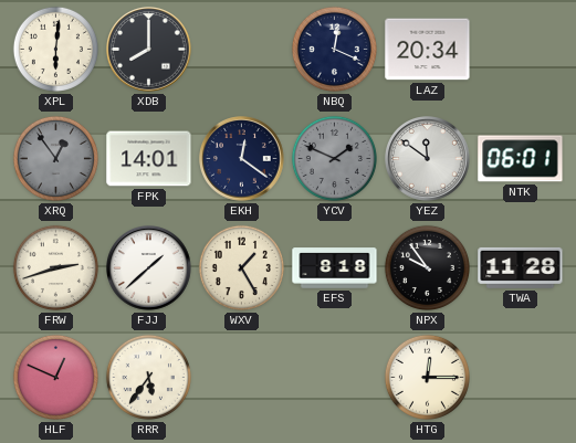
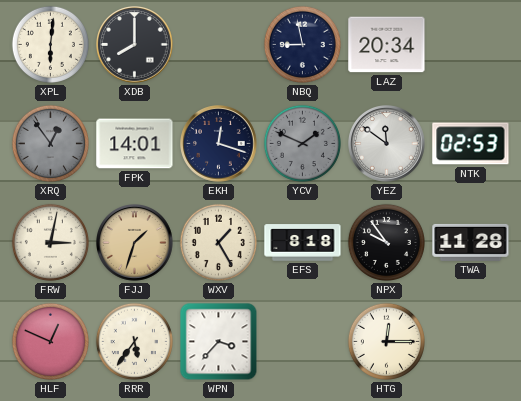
NBQ: 12:19 -> 8:58 (302, 44)
EKH: 12:21 -> 12:18 (219, 144)
NTK: 06:01 -> 02:53 (471, 144)
FRW: 2:42 -> 3:02 (50, 242)
FJJ: 1:38 -> 1:33 (135, 243)
FJJ dial: white -> champagne (135, 243)
WPN: none -> 3:37 (219, 342)
